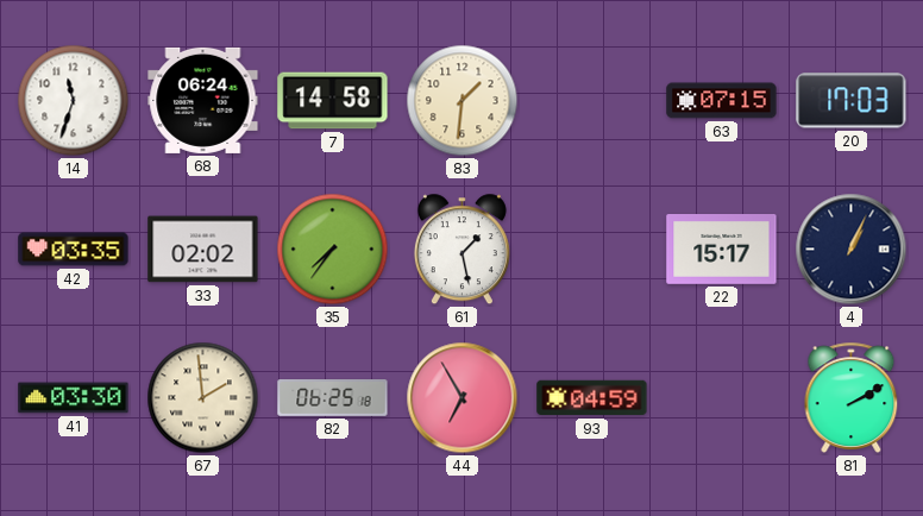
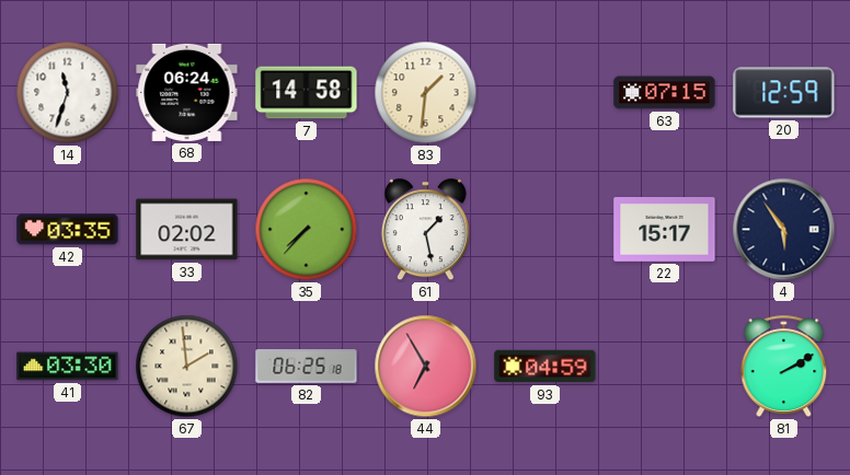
20: 17:03 -> 12:59 (784, 93)
35: 7:36 -> 7:37 (307, 230)
4: 1:04 -> 5:54 (784, 230)
